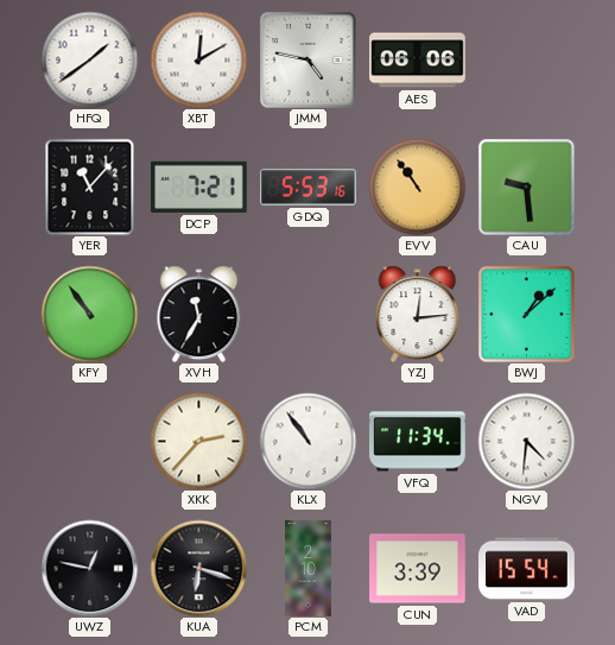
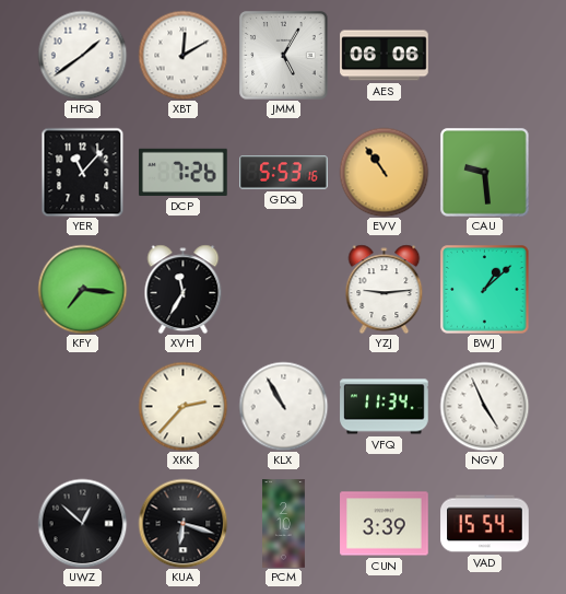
JMM: 4:47 -> 5:05 (283, 55)
DCP: 7:21 -> 7:26 (184, 172)
KFY: 10:54 -> 7:16 (82, 289)
YZJ: 12:14 -> 9:14 (385, 289)
KLX: 10:54 -> 10:55 (283, 406)
NGV: 4:31 -> 4:56 (484, 406)
UWZ: 12:47 -> 12:52 (82, 523)
